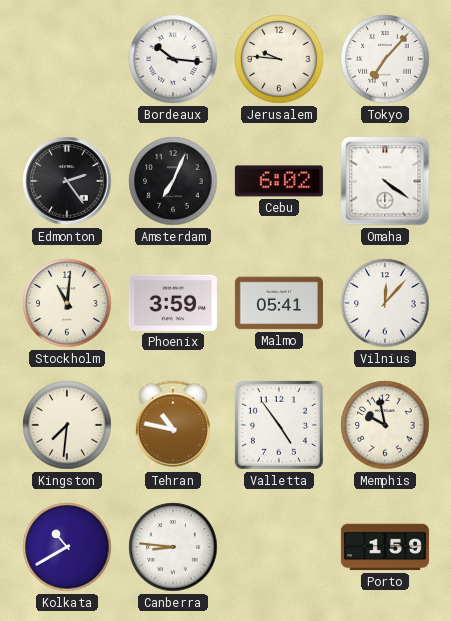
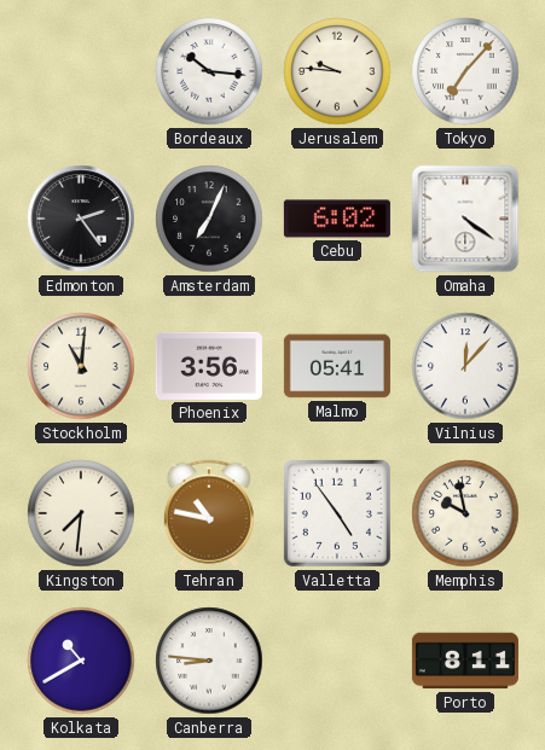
Phoenix: 3:59 -> 3:56 (209, 366)
Porto: 1:59 -> 8:11 (465, 661)
